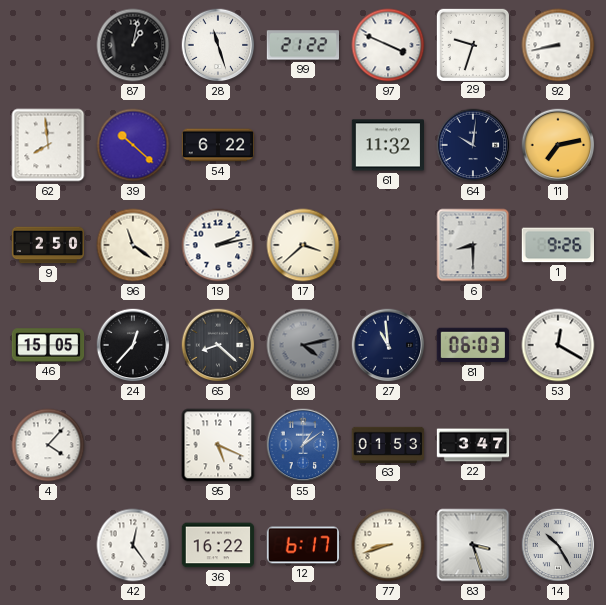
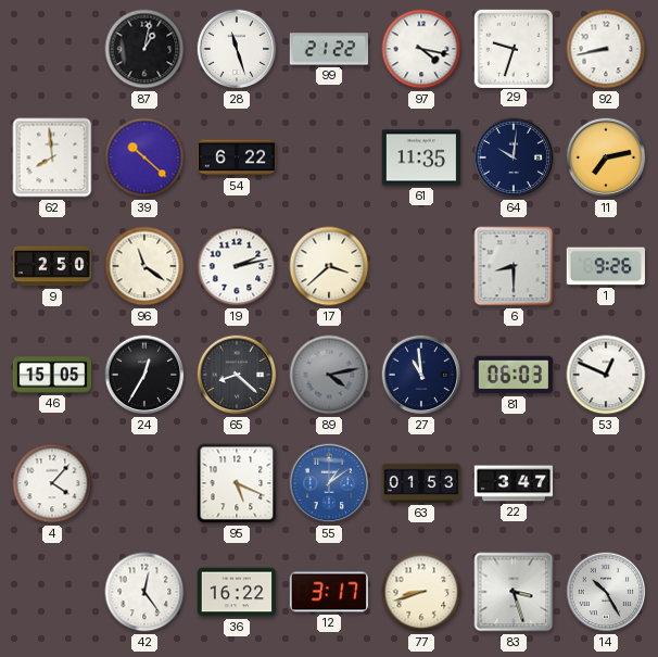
97: 3:49 -> 4:17 (421, 49)
61: 11:32 -> 11:35 (420, 157)
24: 12:37 -> 12:35 (144, 375)
53: 12:20 -> 12:49 (606, 375)
12: 6:17 -> 3:17 (328, 592)
